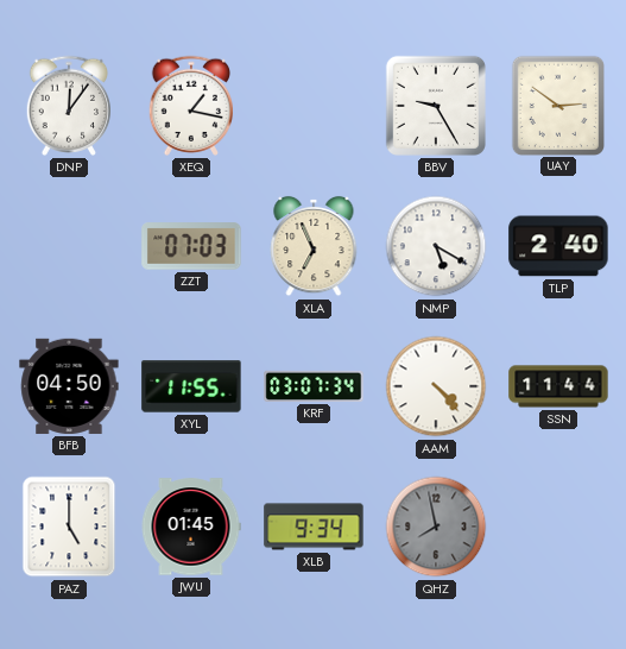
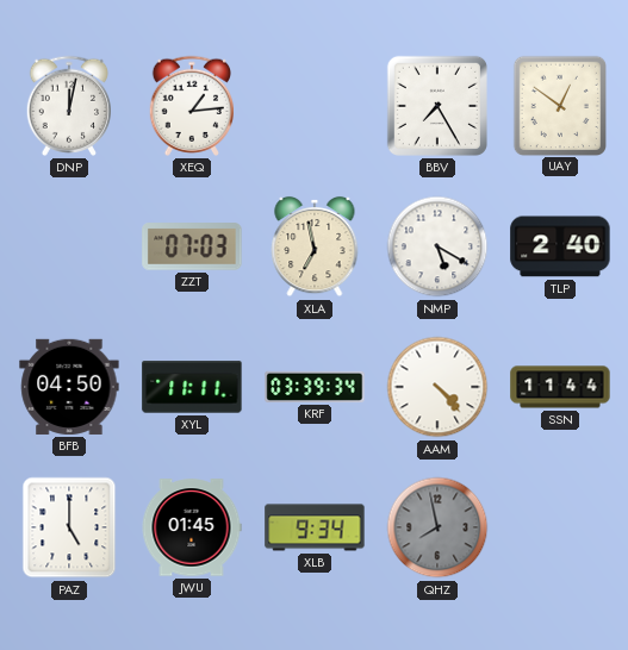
DNP: 12:06 -> 12:02 (68, 106)
XEQ: 1:17 -> 1:14 (191, 106)
BBV: 9:25 -> 7:25 (437, 106)
UAY: 2:51 -> 12:51 (559, 105)
XLA: 6:56 -> 6:58 (315, 246)
XYL: 11:55 -> 11:11 (192, 387)
KRF: 03:07 -> 03:39 (315, 387)
